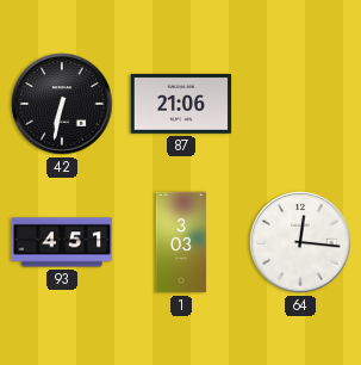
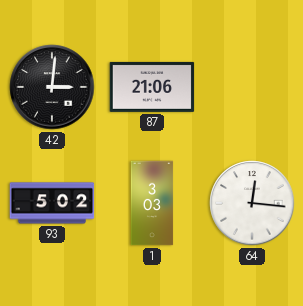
42: 6:32 -> 3:01 (52, 87)
93: 4:51 -> 5:02 (52, 203)
